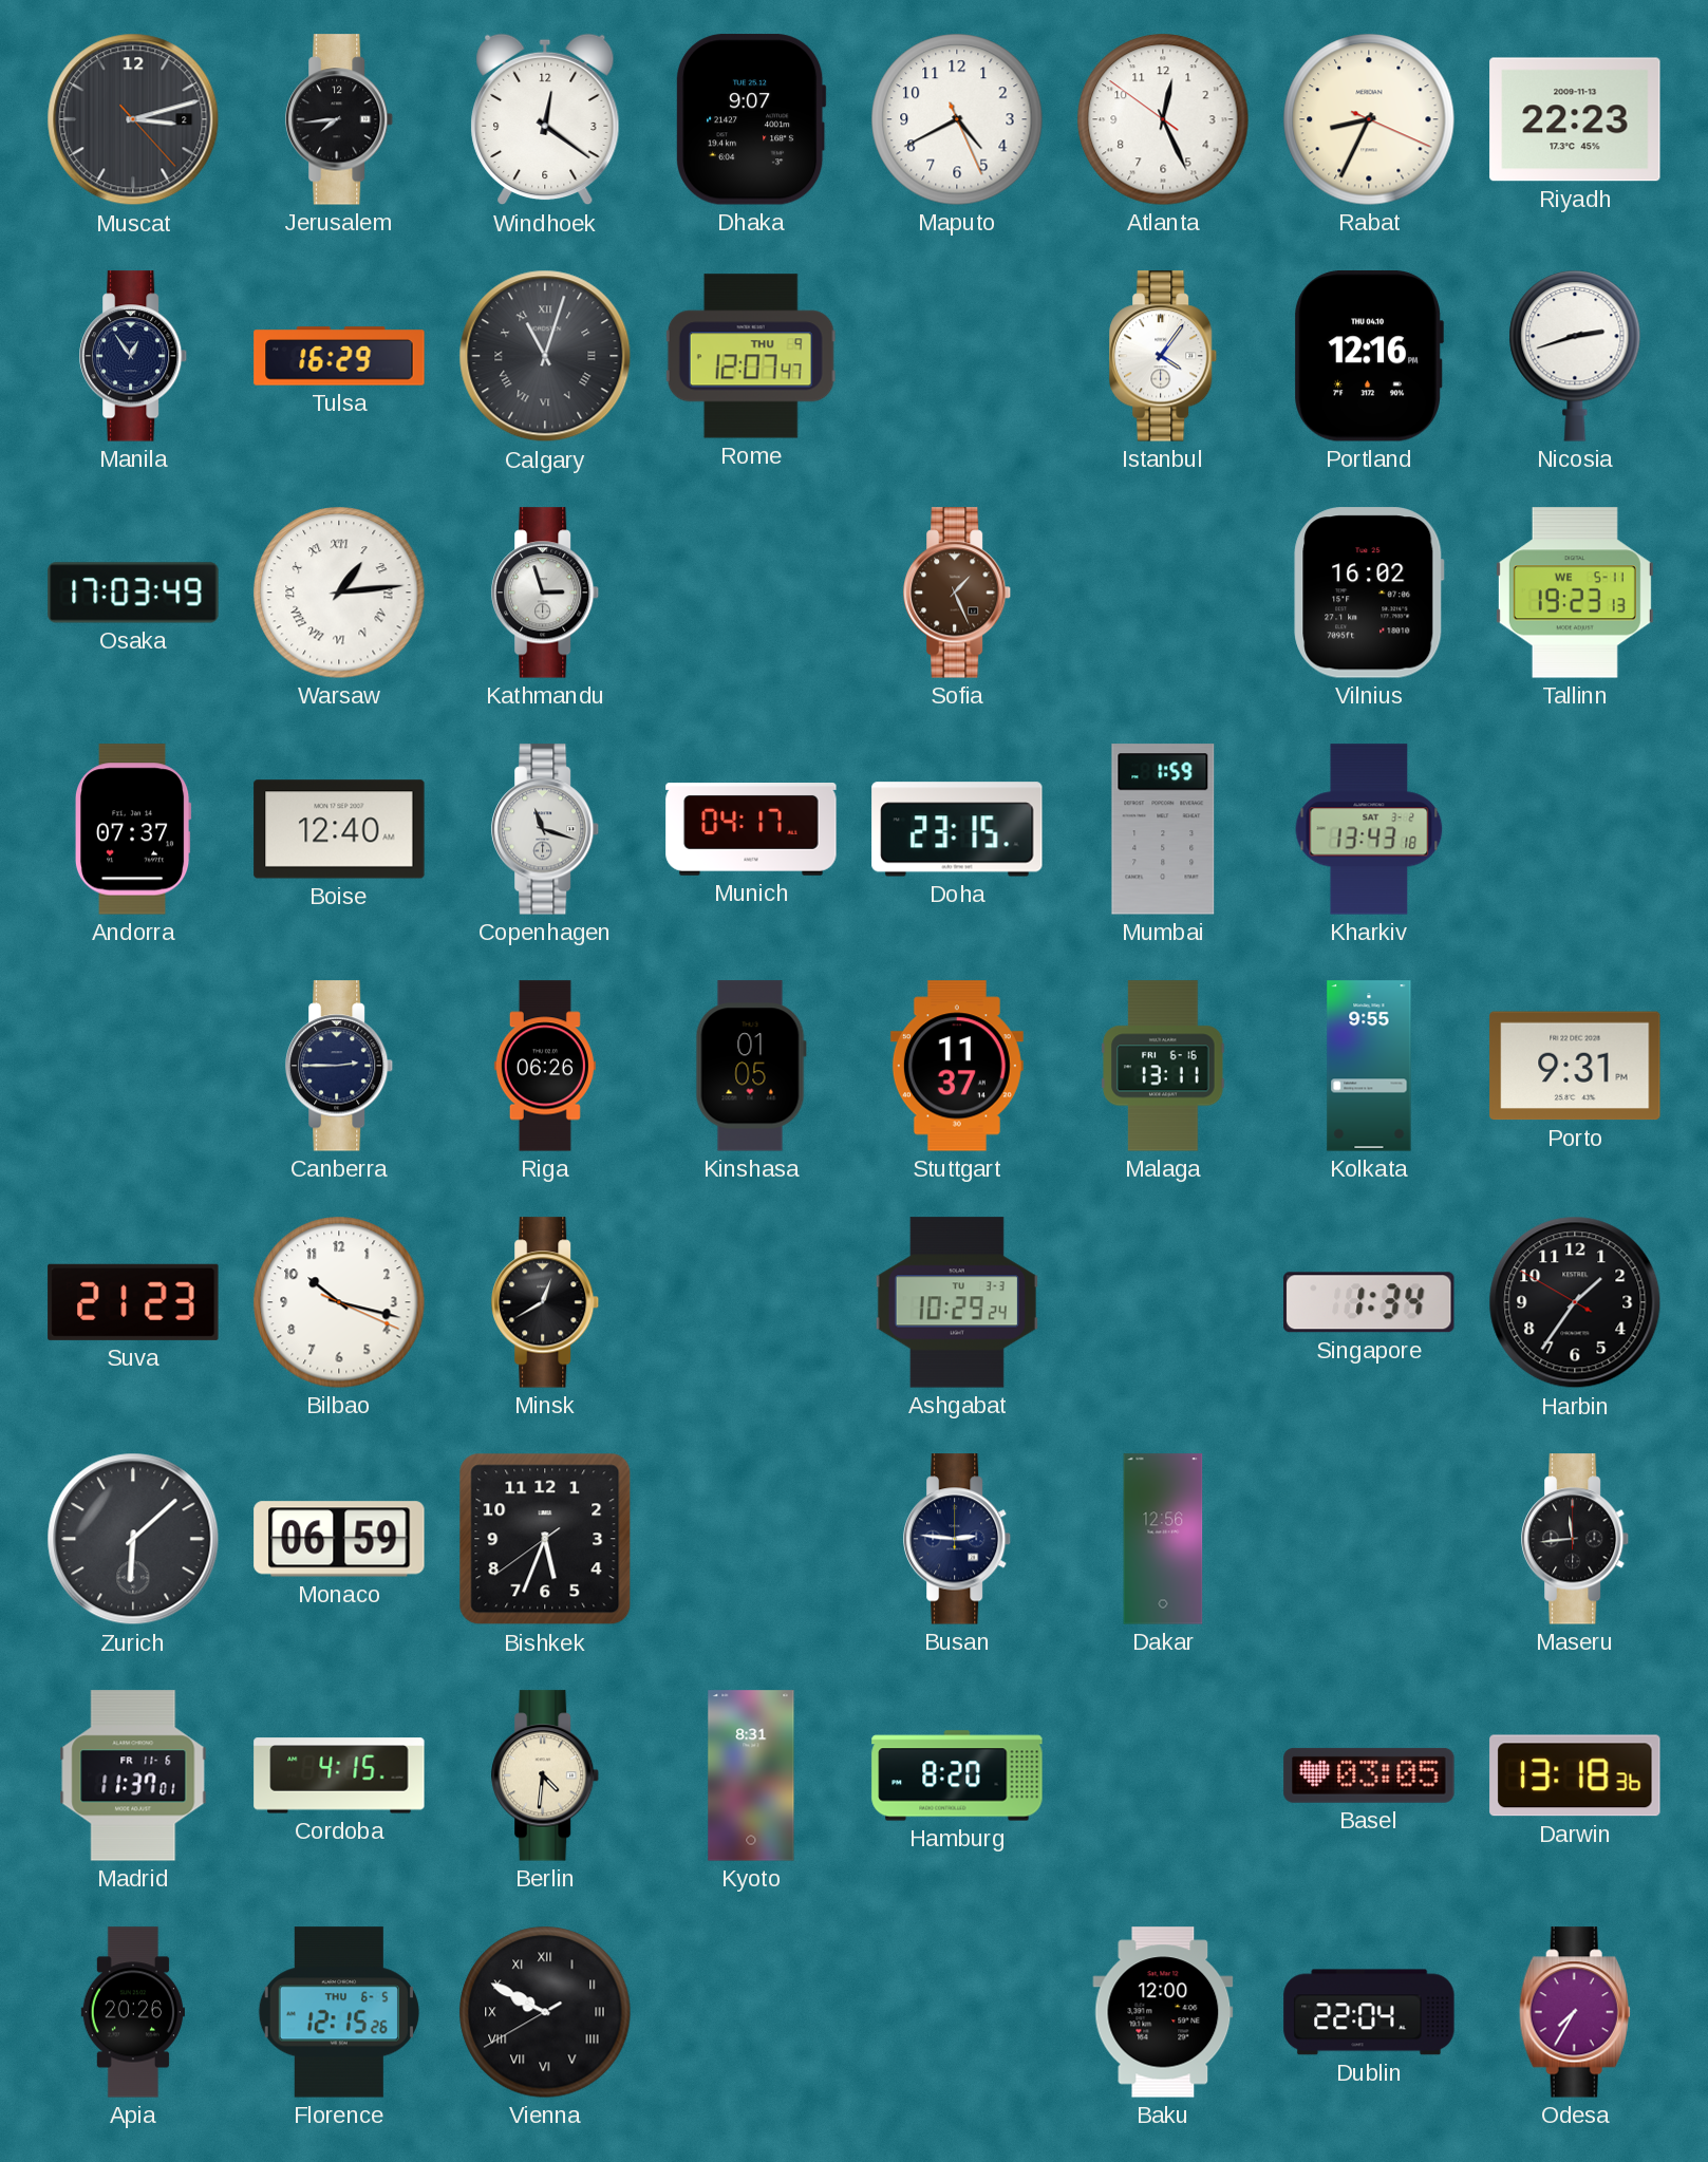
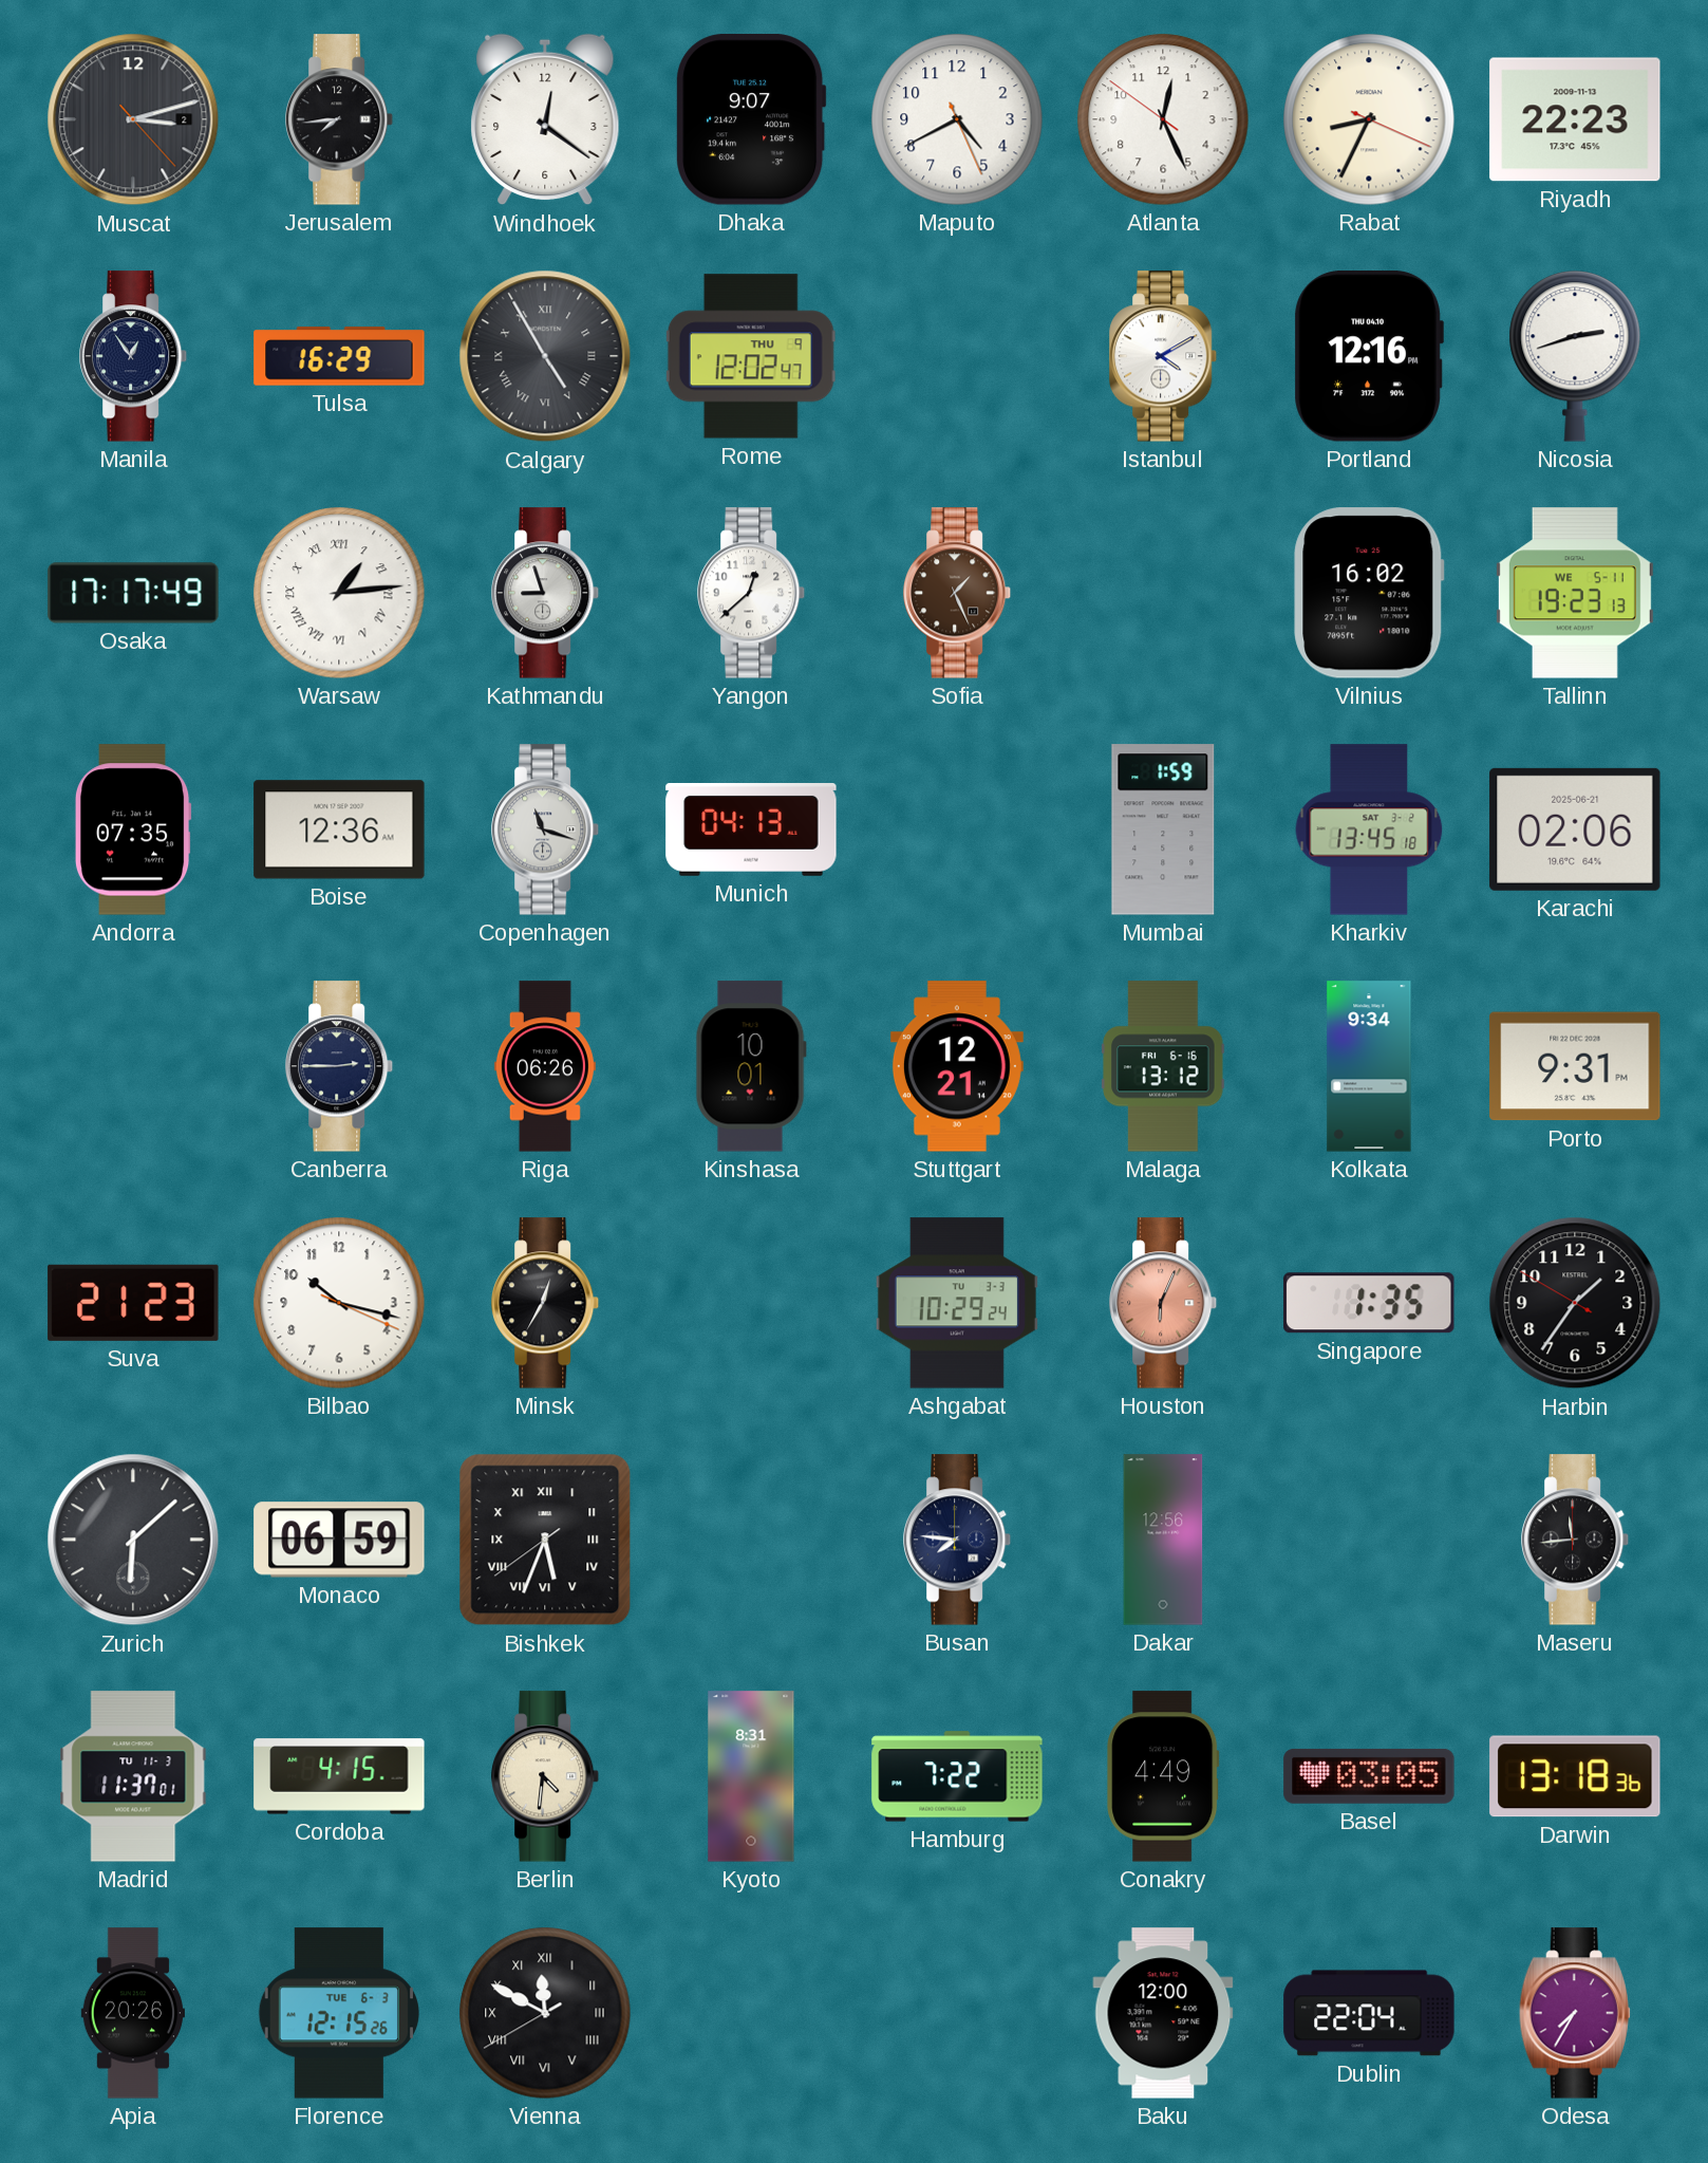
Calgary: 11:03 -> 4:55 (545, 356)
Rome: 12:07 -> 12:02 (751, 356)
Istanbul: 4:06 -> 4:10 (1164, 356)
Osaka: 17:03 -> 17:17 (133, 593)
Kathmandu: 2:57 -> 8:57 (546, 593)
Yangon: none -> 12:38 (752, 593)
Andorra: 07:37 -> 07:35 (133, 829)
Boise: 12:40 -> 12:36 (339, 829)
Munich: 04:17 -> 04:13 (751, 831)
Doha: 23:15 -> none (957, 829)
Kharkiv: 13:43 -> 13:45 (1369, 829)
Karachi: none -> 02:06 (1575, 829)
Kinshasa: 01:05 -> 10:01 (751, 1066)
Stuttgart: 11:37 -> 12:21 (957, 1066)
Malaga: 13:11 -> 13:12 (1163, 1066)
Kolkata: 9:55 -> 9:34 (1369, 1066)
Minsk: 12:40 -> 12:35 (546, 1303)
Houston: none -> 6:04 (1164, 1303)
Singapore: 1:34 -> 1:35 (1369, 1303)
Bishkek numerals: Arabic -> Roman (545, 1540)
Busan: 2:46 -> 7:46 (958, 1540)
Madrid date: FR 11-6 -> TU 11-3 (133, 1776)
Hamburg: 8:20 -> 7:22 (957, 1776)
Conakry: none -> 4:49 (1163, 1776)
Florence date: THU 6-5 -> TUE 6-3 (339, 2013)
Vienna: 9:49 -> 11:49 (545, 2013)
